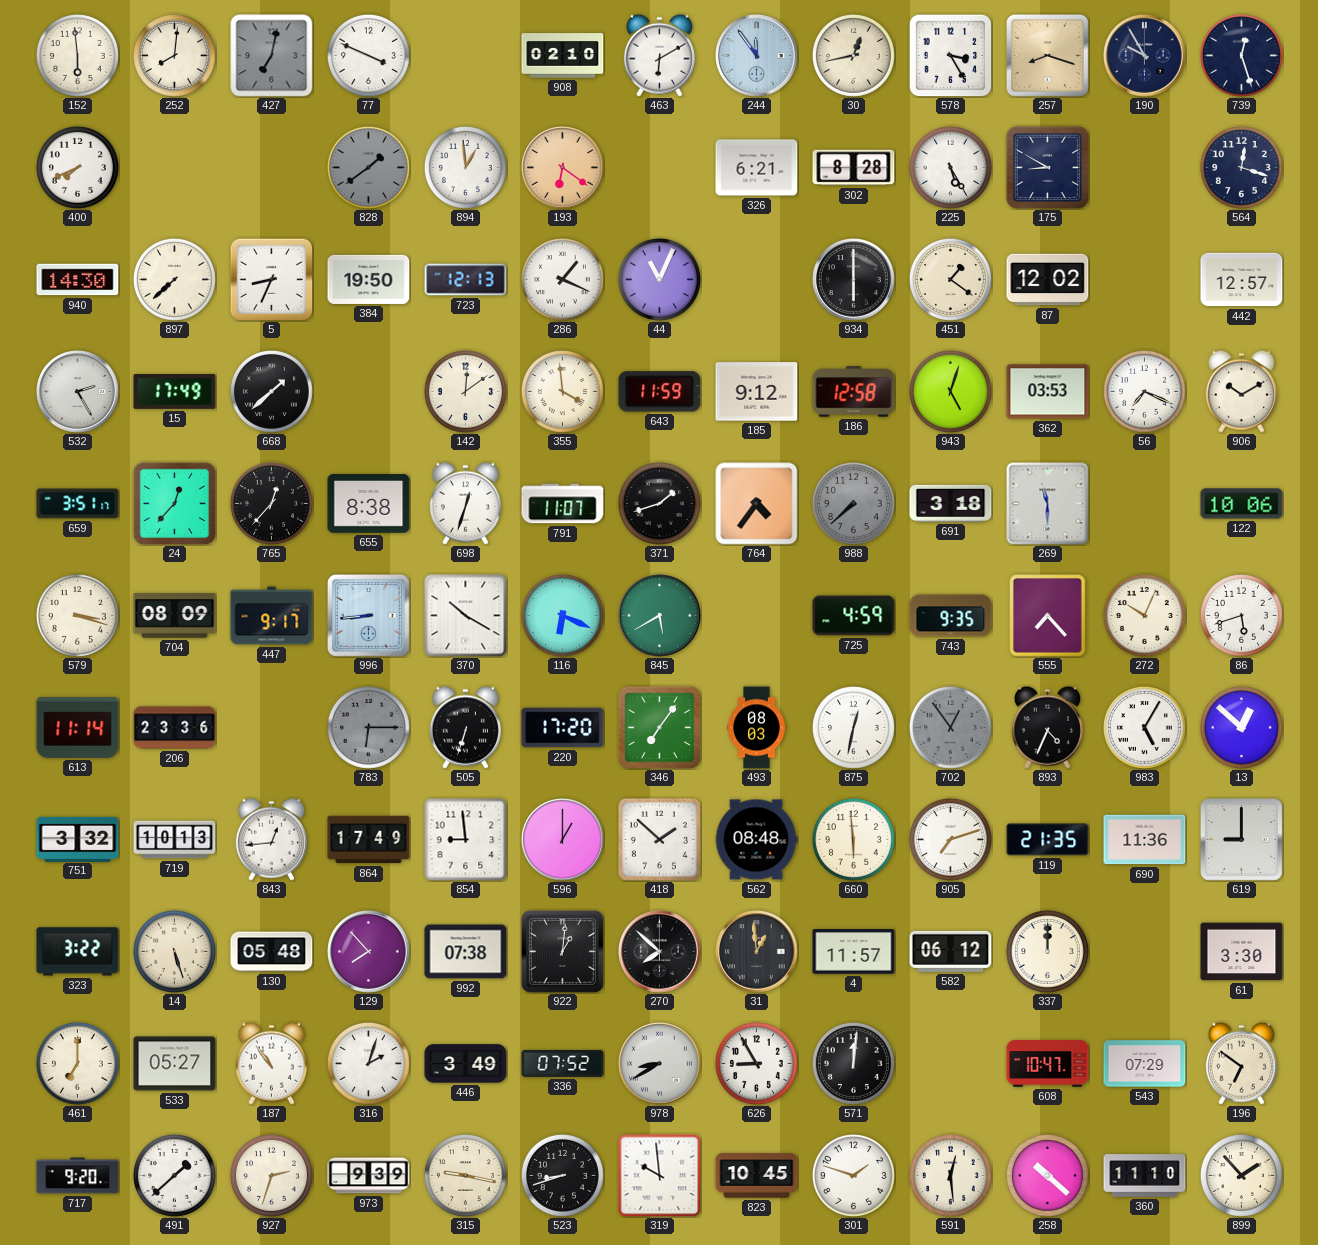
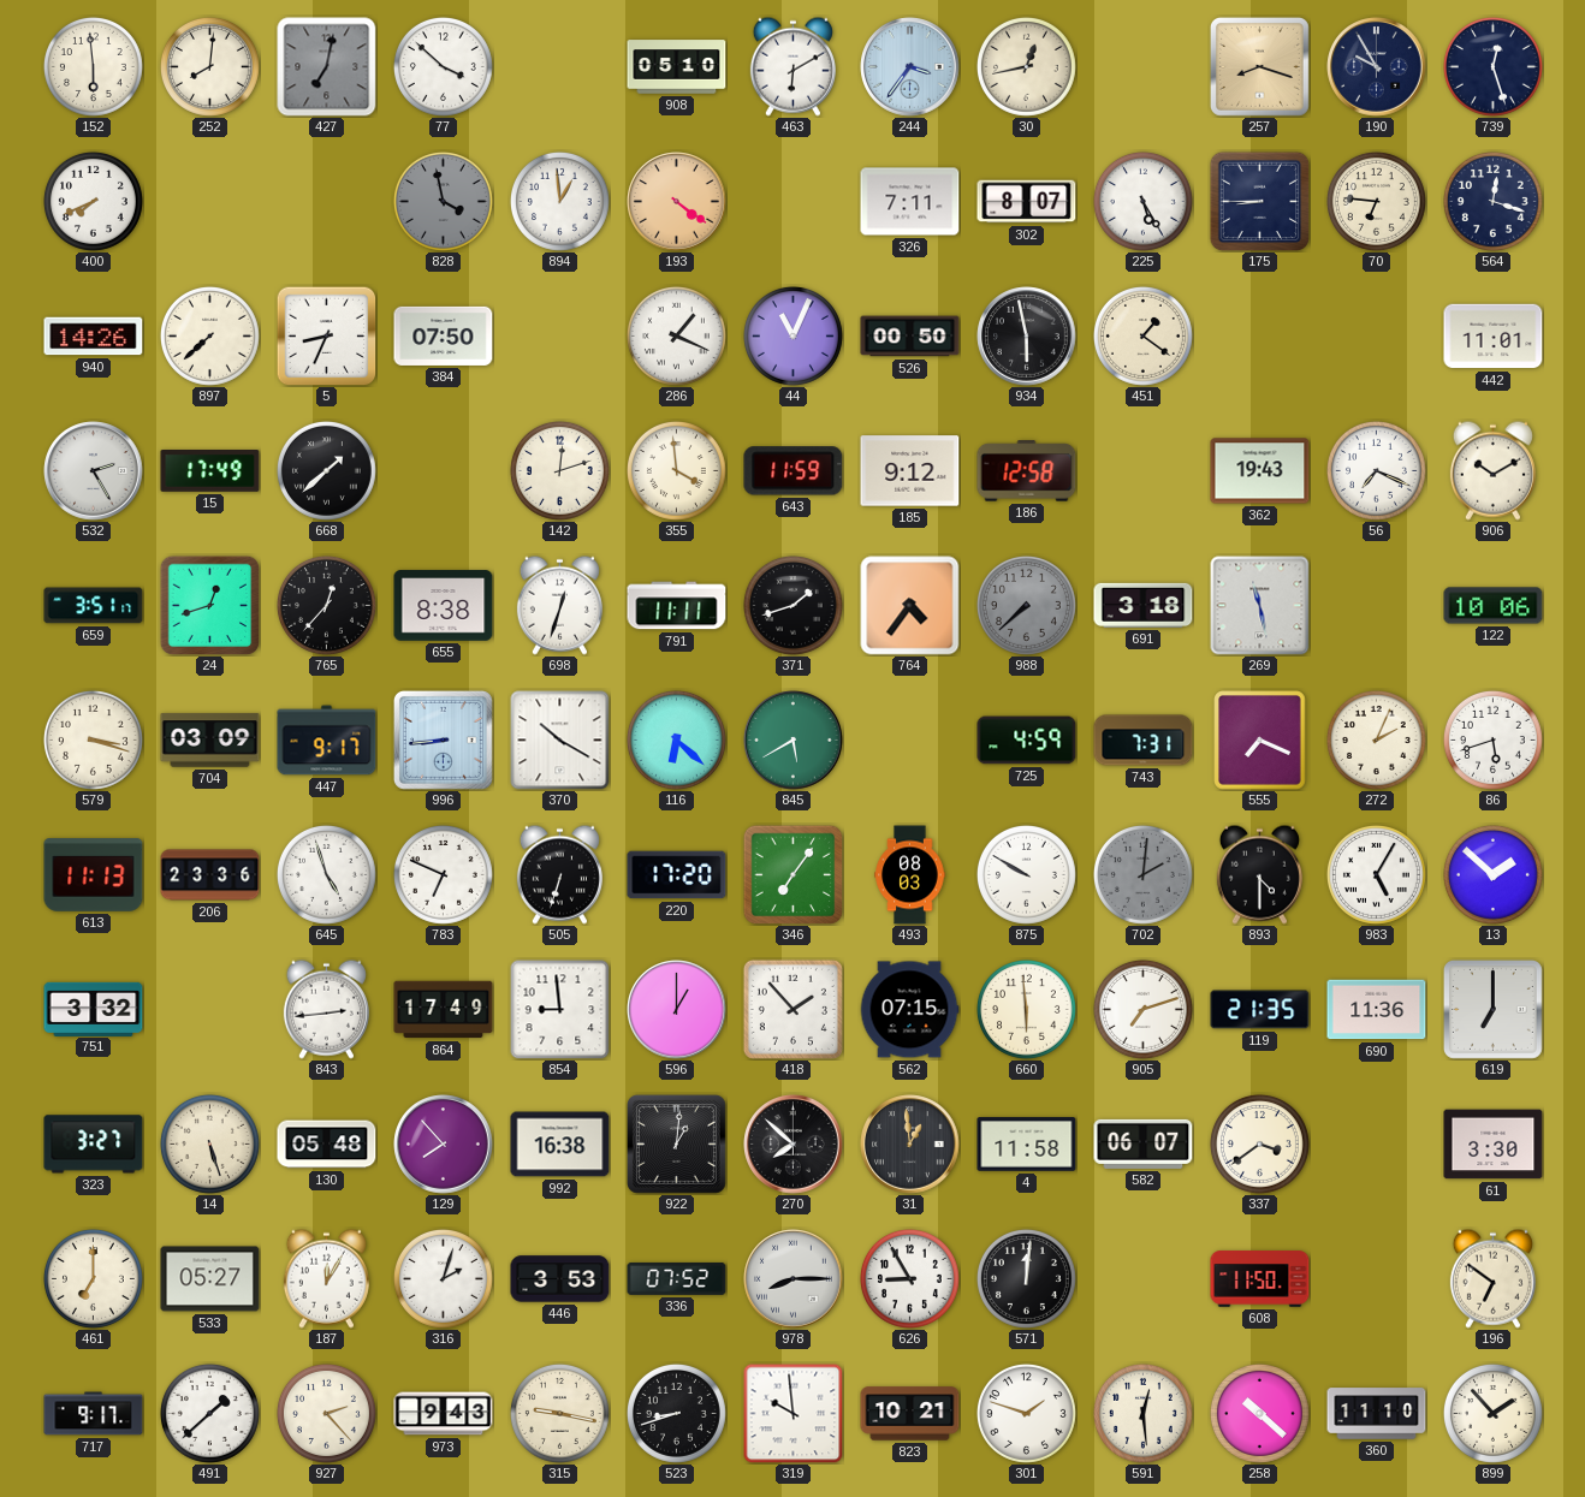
77: 3:49 -> 3:52 (443, 66)
908: 02:10 -> 05:10 (677, 67)
244: 11:54 -> 3:36 (910, 67)
578: 3:25 -> none (950, 55)
828: 1:39 -> 3:58 (443, 201)
193: 6:21 -> 4:21 (677, 202)
326: 6:21 -> 7:11 (910, 202)
302: 8:28 -> 8:07 (1027, 202)
175: 8:50 -> 8:45 (1259, 201)
70: none -> 6:46 (1376, 201)
940: 14:30 -> 14:26 (94, 337)
384: 19:50 -> 07:50 (444, 335)
723: 12:13 -> none (466, 280)
526: none -> 00:50 (910, 337)
934: 6:00 -> 5:58 (1027, 337)
87: 12:02 -> none (1048, 280)
442: 12:57 -> 11:01 (1494, 337)
142: 12:09 -> 12:12 (559, 470)
943: 5:03 -> none (950, 391)
362: 03:53 -> 19:43 (1260, 471)
24: 12:37 -> 12:42 (209, 605)
791: 11:07 -> 11:11 (677, 606)
269: 11:30 -> 11:28 (1260, 606)
704: 08:09 -> 03:09 (210, 741)
116: 6:19 -> 6:22 (676, 739)
743: 9:35 -> 7:31 (1144, 741)
555: 7:23 -> 7:19 (1260, 741)
272: 10:04 -> 2:04 (1376, 739)
613: 11:14 -> 11:13 (94, 875)
645: none -> 4:57 (326, 874)
783: 6:15 -> 6:49 (443, 874)
783 dial: grey -> white (443, 874)
875: 12:32 -> 9:50 (1026, 874)
702: 12:54 -> 2:01 (1142, 874)
893: 4:34 -> 4:30 (1259, 874)
13: 12:52 -> 1:52 (1492, 874)
719: 10:13 -> none (175, 840)
843: 12:44 -> 2:44 (326, 1009)
418: 1:52 -> 1:53 (793, 1009)
562: 08:48 -> 07:15 (909, 1010)
619: 9:00 -> 7:00 (1492, 1009)
323: 3:22 -> 3:27 (94, 1145)
992: 07:38 -> 16:38 (560, 1145)
4: 11:57 -> 11:58 (1027, 1145)
582: 06:12 -> 06:07 (1144, 1143)
337: 12:00 -> 3:39 (1259, 1143)
187: 10:54 -> 12:05 (326, 1278)
446: 3:49 -> 3:53 (560, 1279)
978: 8:40 -> 8:15 (794, 1279)
608: 10:47 -> 11:50 (1260, 1279)
543: 07:29 -> none (1145, 1064)
717: 9:20 -> 9:17 (94, 1414)
927: 2:33 -> 2:23 (326, 1413)
973: 9:39 -> 9:43 (444, 1414)
823: 10:45 -> 10:21 (910, 1414)
